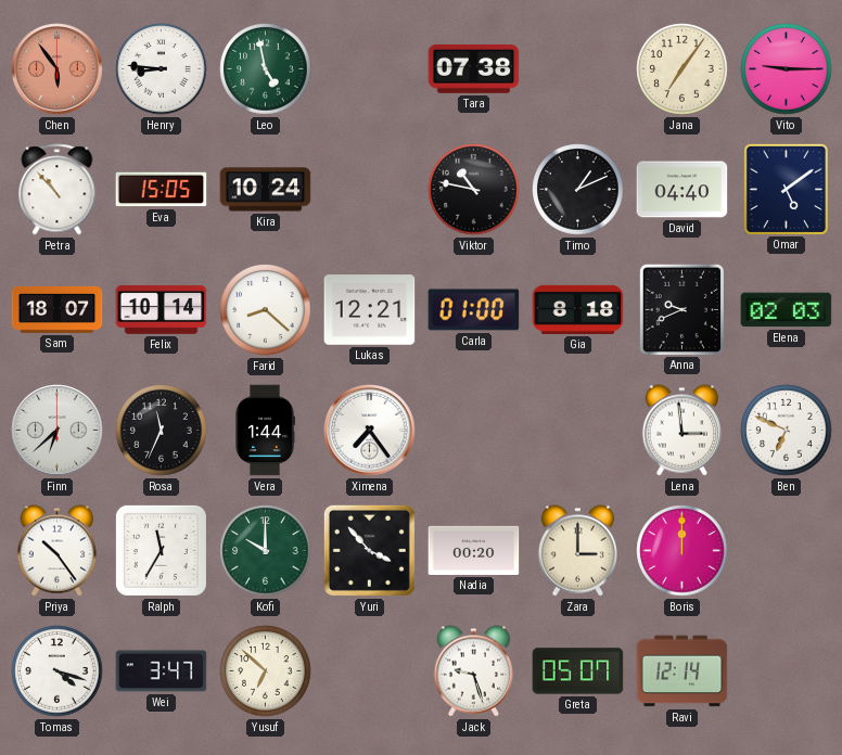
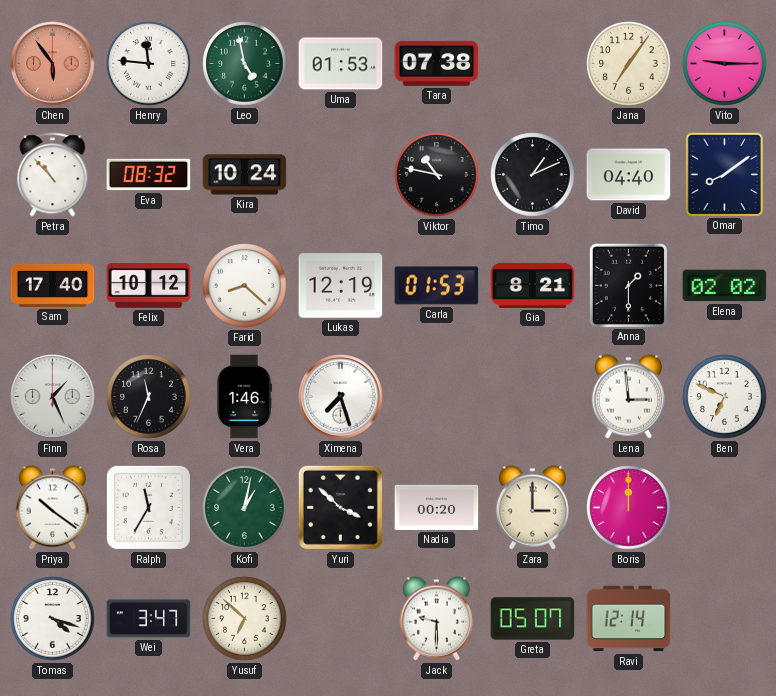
Henry: 8:46 -> 11:46 (149, 64)
Uma: none -> 01:53 (341, 64)
Eva: 15:05 -> 08:32 (149, 175)
Omar: 5:09 -> 8:09 (724, 174)
Sam: 18:07 -> 17:40 (53, 285)
Felix: 10:14 -> 10:12 (149, 286)
Lukas: 12:21 -> 12:19 (341, 286)
Carla: 01:00 -> 01:53 (437, 286)
Gia: 8:18 -> 8:21 (533, 285)
Anna: 9:41 -> 1:30 (628, 285)
Elena: 02:03 -> 02:02 (725, 286)
Finn: 6:38 -> 1:26 (53, 397)
Vera: 1:44 -> 1:46 (244, 397)
Ximena: 7:24 -> 7:27 (341, 397)
Priya: 10:24 -> 10:21 (52, 508)
Kofi: 10:00 -> 1:02 (245, 508)
Yuri: 3:53 -> 3:52 (340, 507)
Jack: 9:27 -> 9:30 (436, 619)
